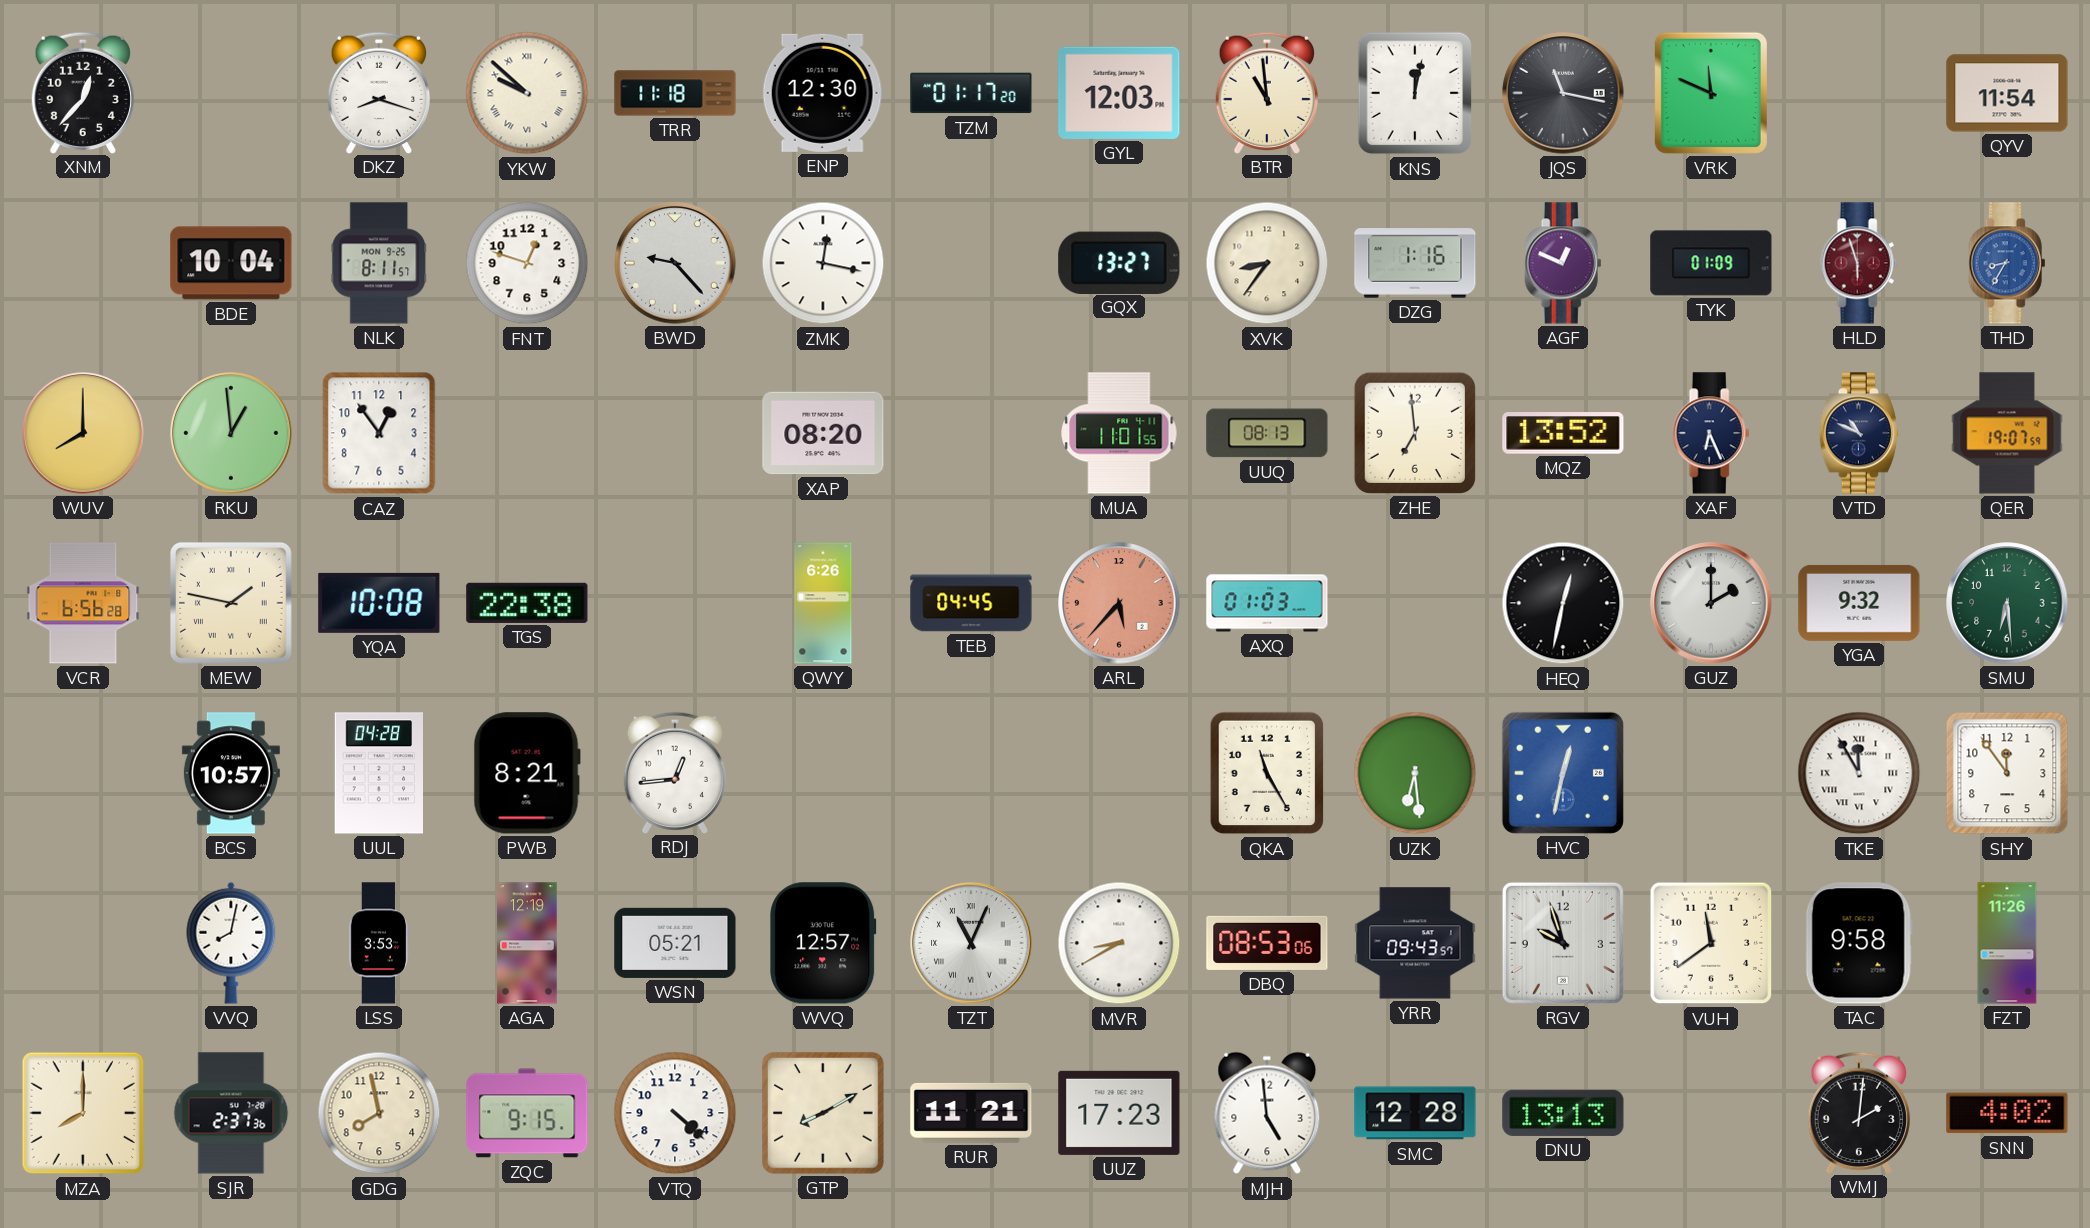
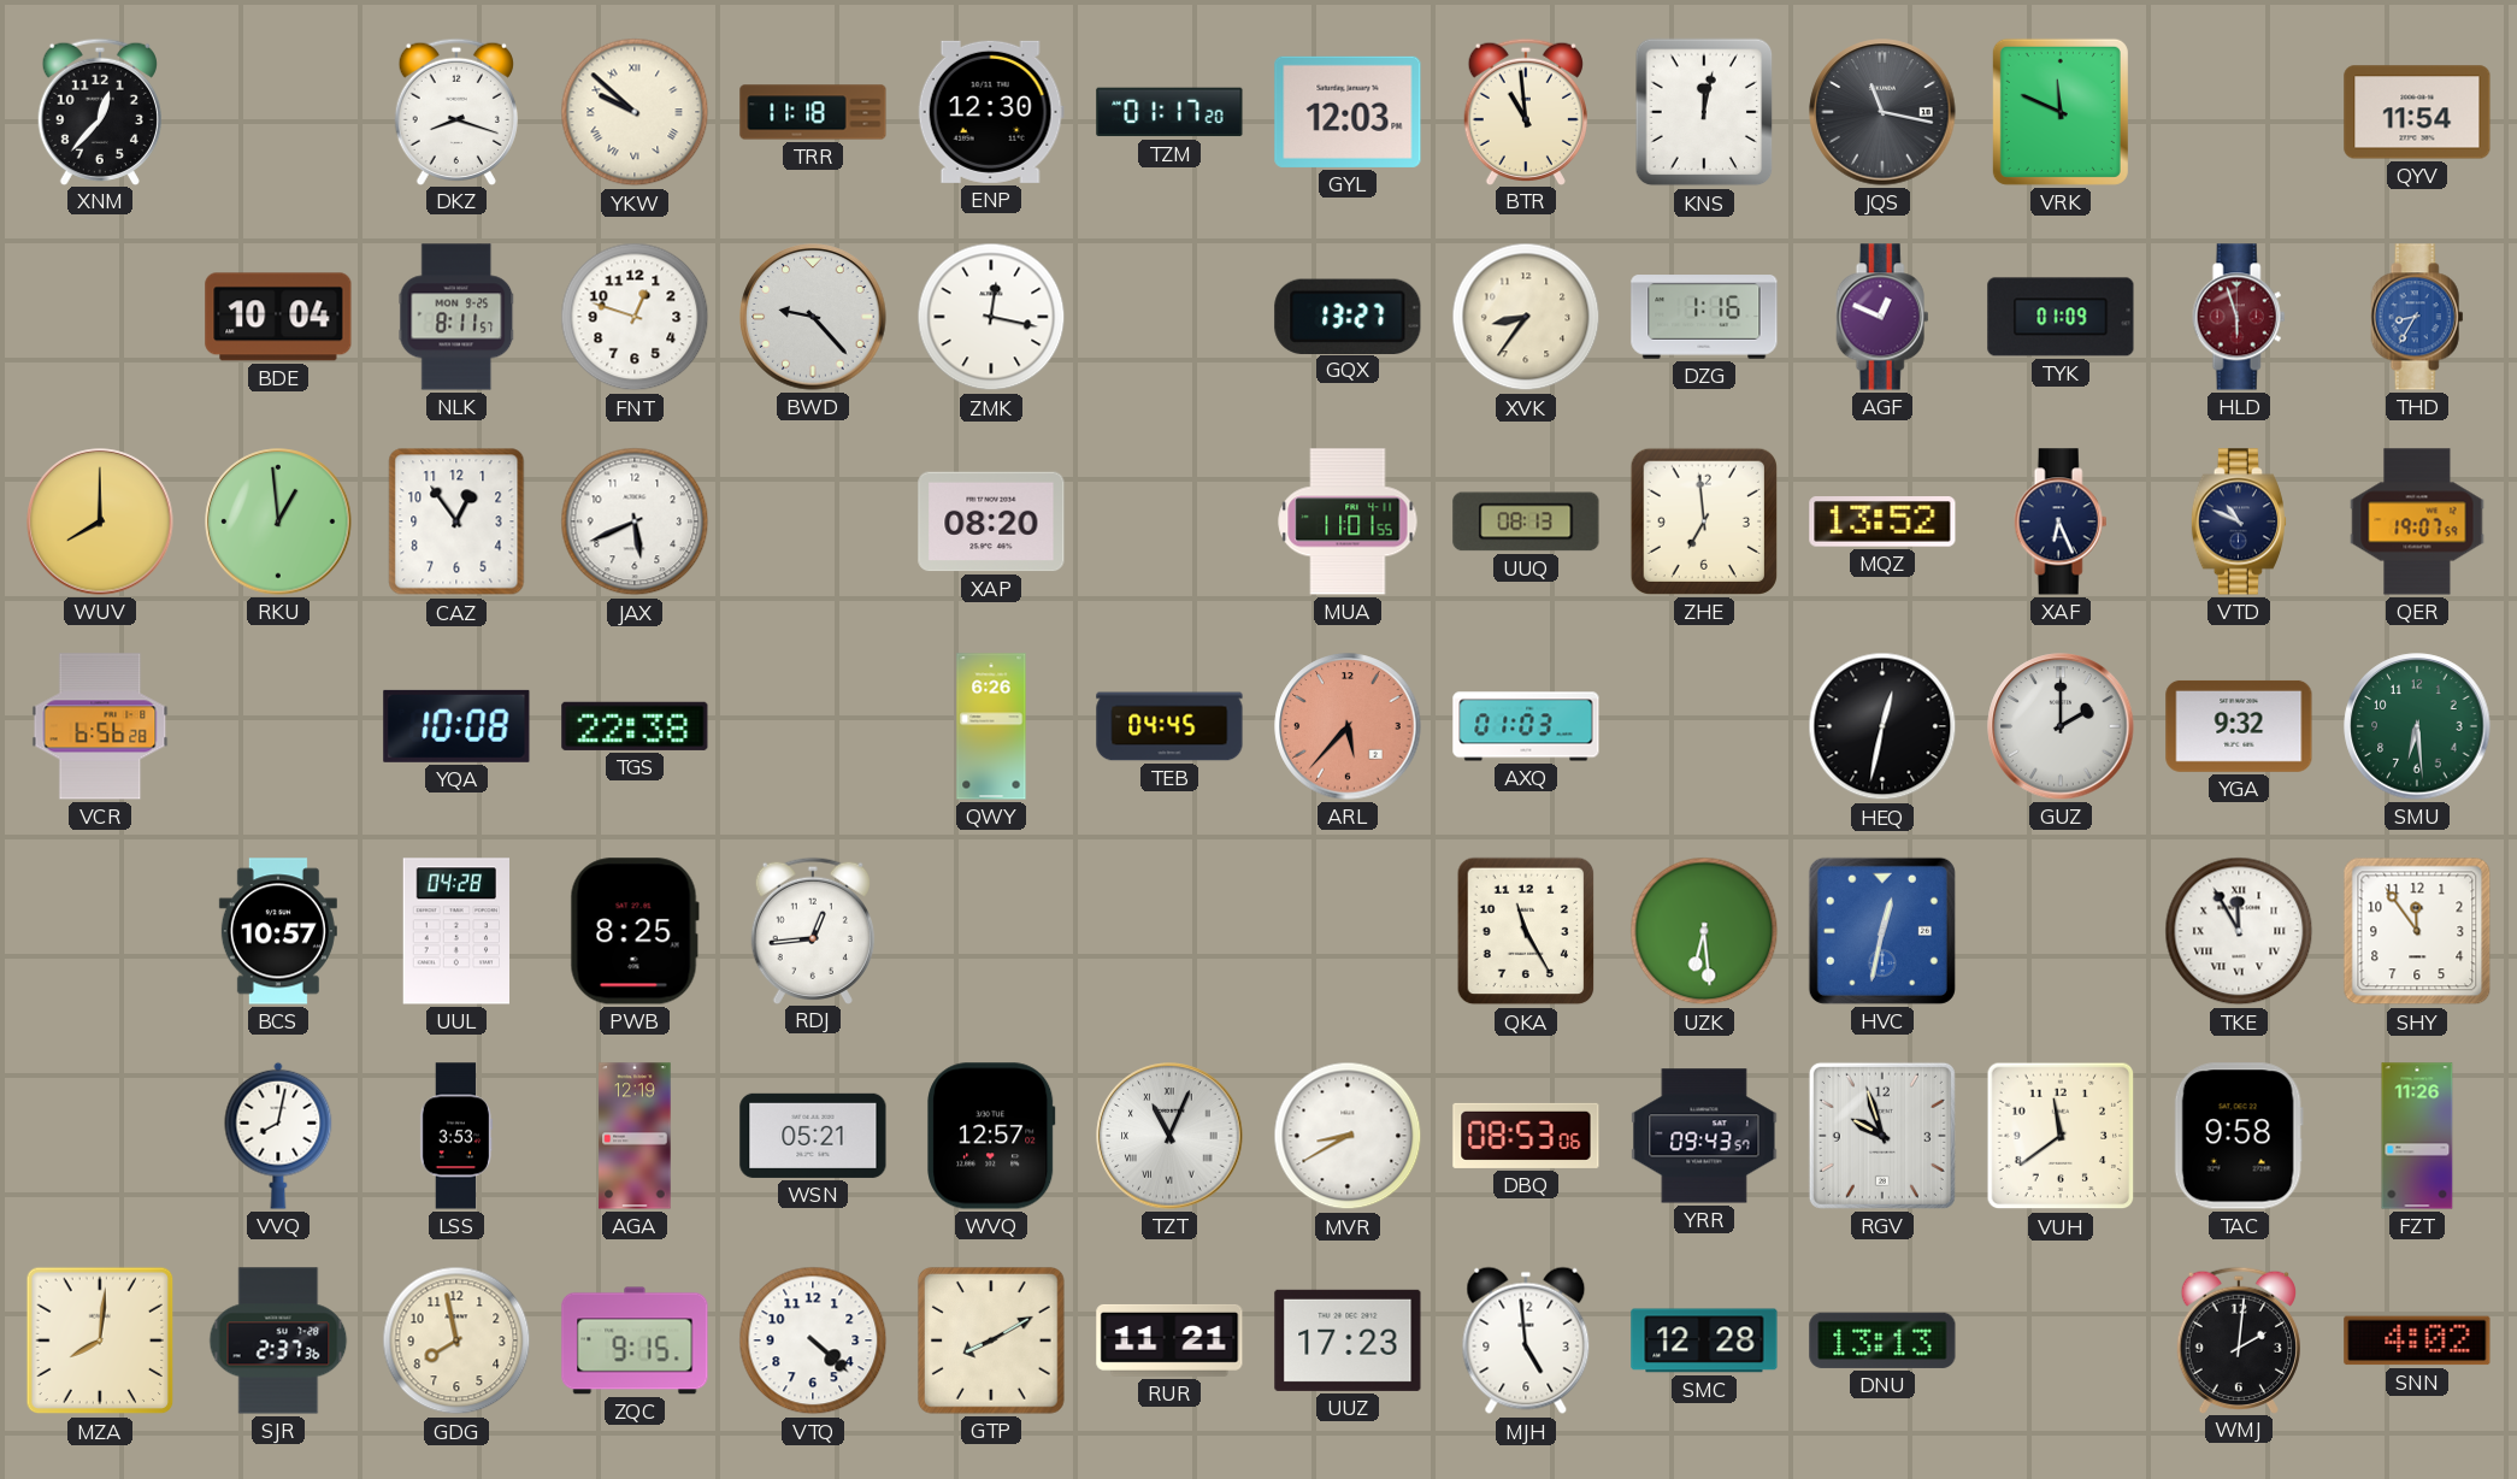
JAX: none -> 5:41 (635, 522)
MEW: 1:47 -> none (231, 603)
PWB: 8:21 -> 8:25 (635, 931)
MZA: 8:00 -> 8:01 (100, 1340)
